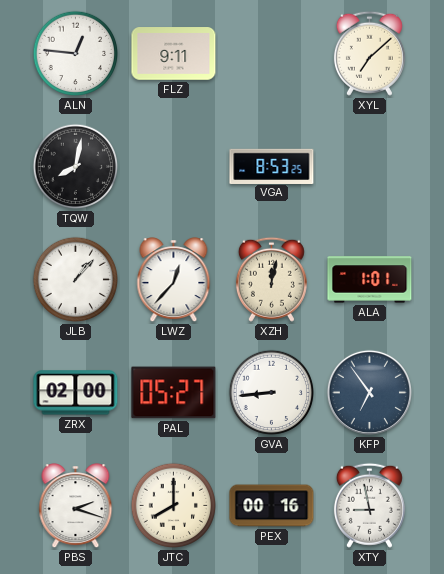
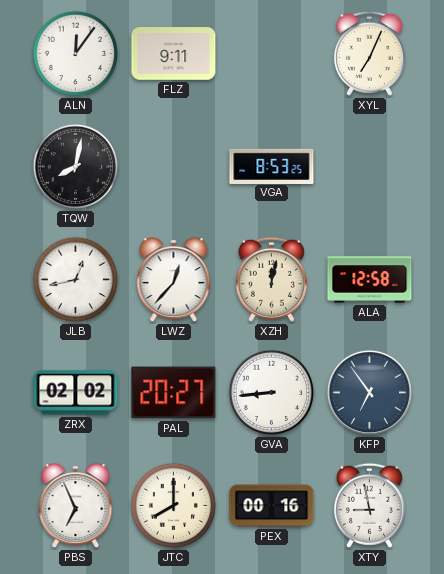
ALN: 12:46 -> 12:06 (76, 54)
XYL: 7:08 -> 7:04 (369, 53)
JLB: 1:07 -> 12:43 (76, 280)
ALA: 1:01 -> 12:58 (370, 280)
ZRX: 02:00 -> 02:02 (76, 393)
PAL: 05:27 -> 20:27 (174, 393)
PBS: 2:18 -> 6:56 (76, 506)
